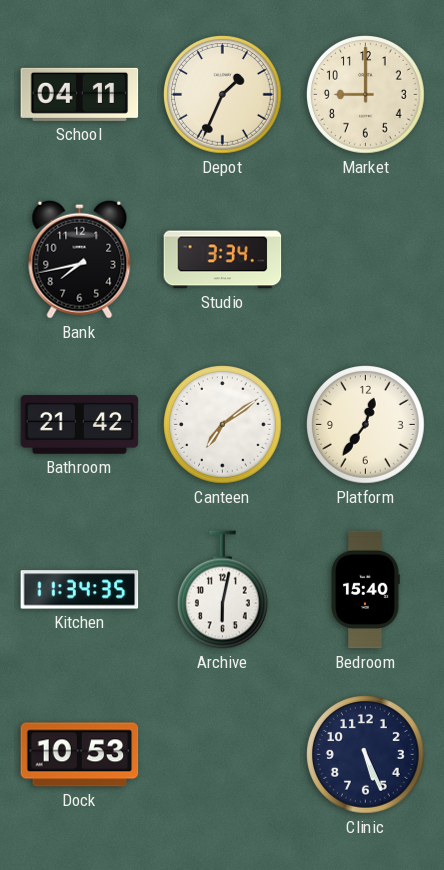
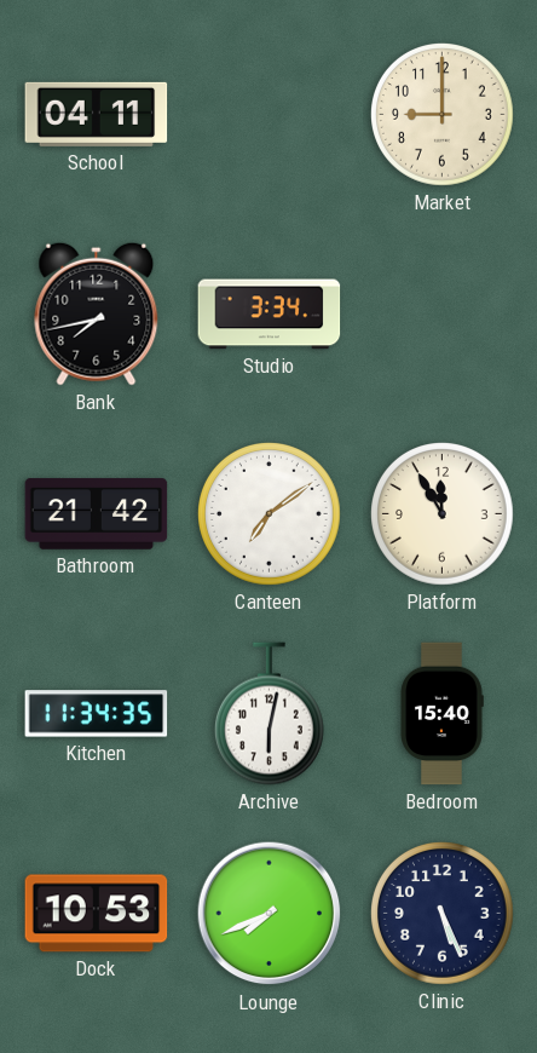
Depot: 1:34 -> none (223, 95)
Platform: 12:36 -> 11:55 (443, 514)
Lounge: none -> 7:41 (270, 914)
